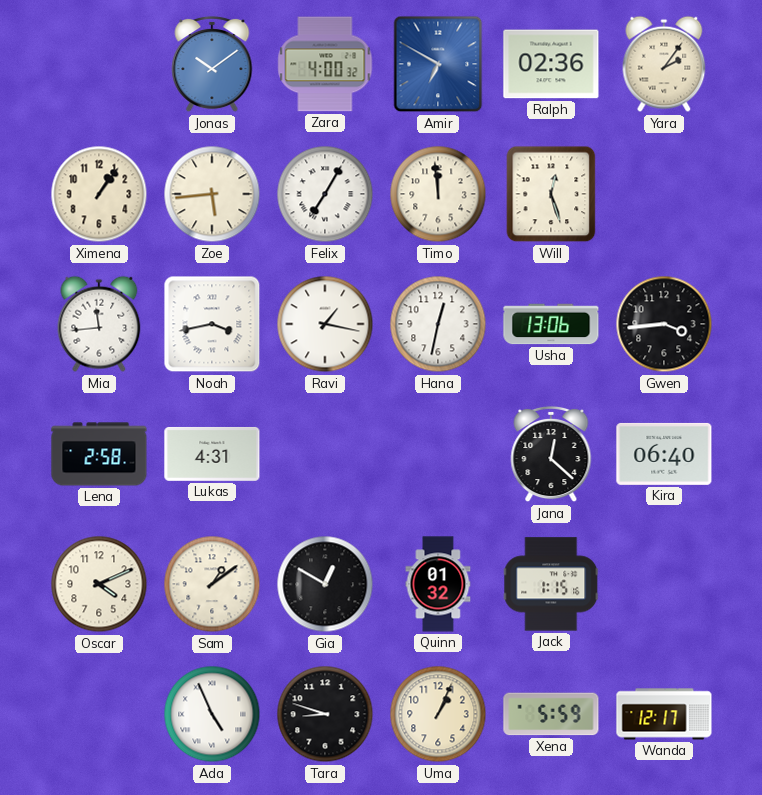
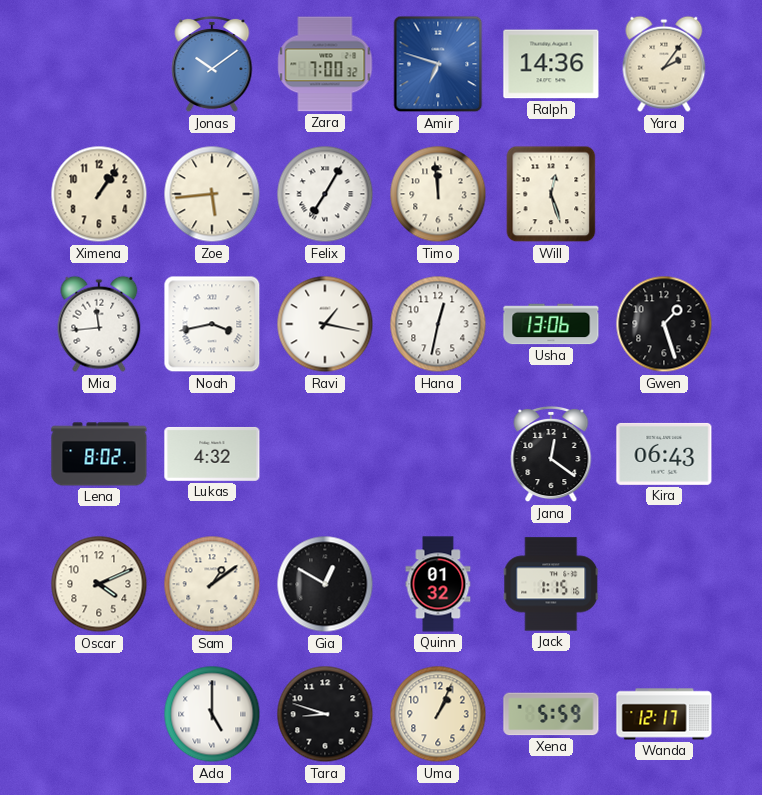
Zara: 4:00 -> 7:00 (325, 64)
Amir: 6:50 -> 6:48 (438, 64)
Ralph: 02:36 -> 14:36 (551, 64)
Gwen: 3:44 -> 1:27 (664, 324)
Lena: 2:58 -> 8:02 (99, 454)
Lukas: 4:31 -> 4:32 (212, 454)
Jana: 12:22 -> 12:21 (551, 454)
Kira: 06:40 -> 06:43 (664, 454)
Ada: 4:56 -> 5:00 (212, 714)
